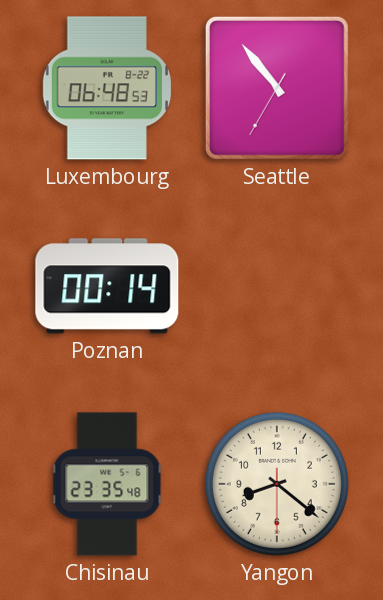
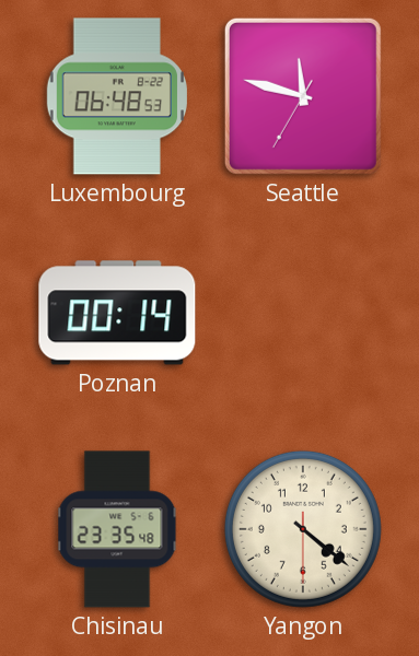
Seattle: 10:53 -> 11:47 (303, 96)
Yangon: 8:21 -> 4:21 (303, 529)
